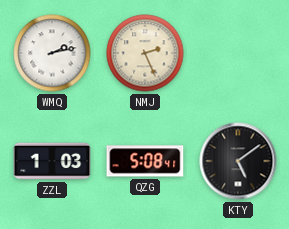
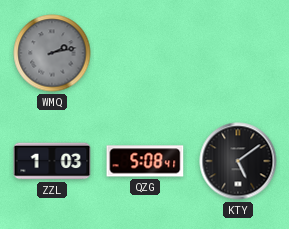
WMQ dial: white -> grey (52, 53)
NMJ: 2:26 -> none (145, 53)
